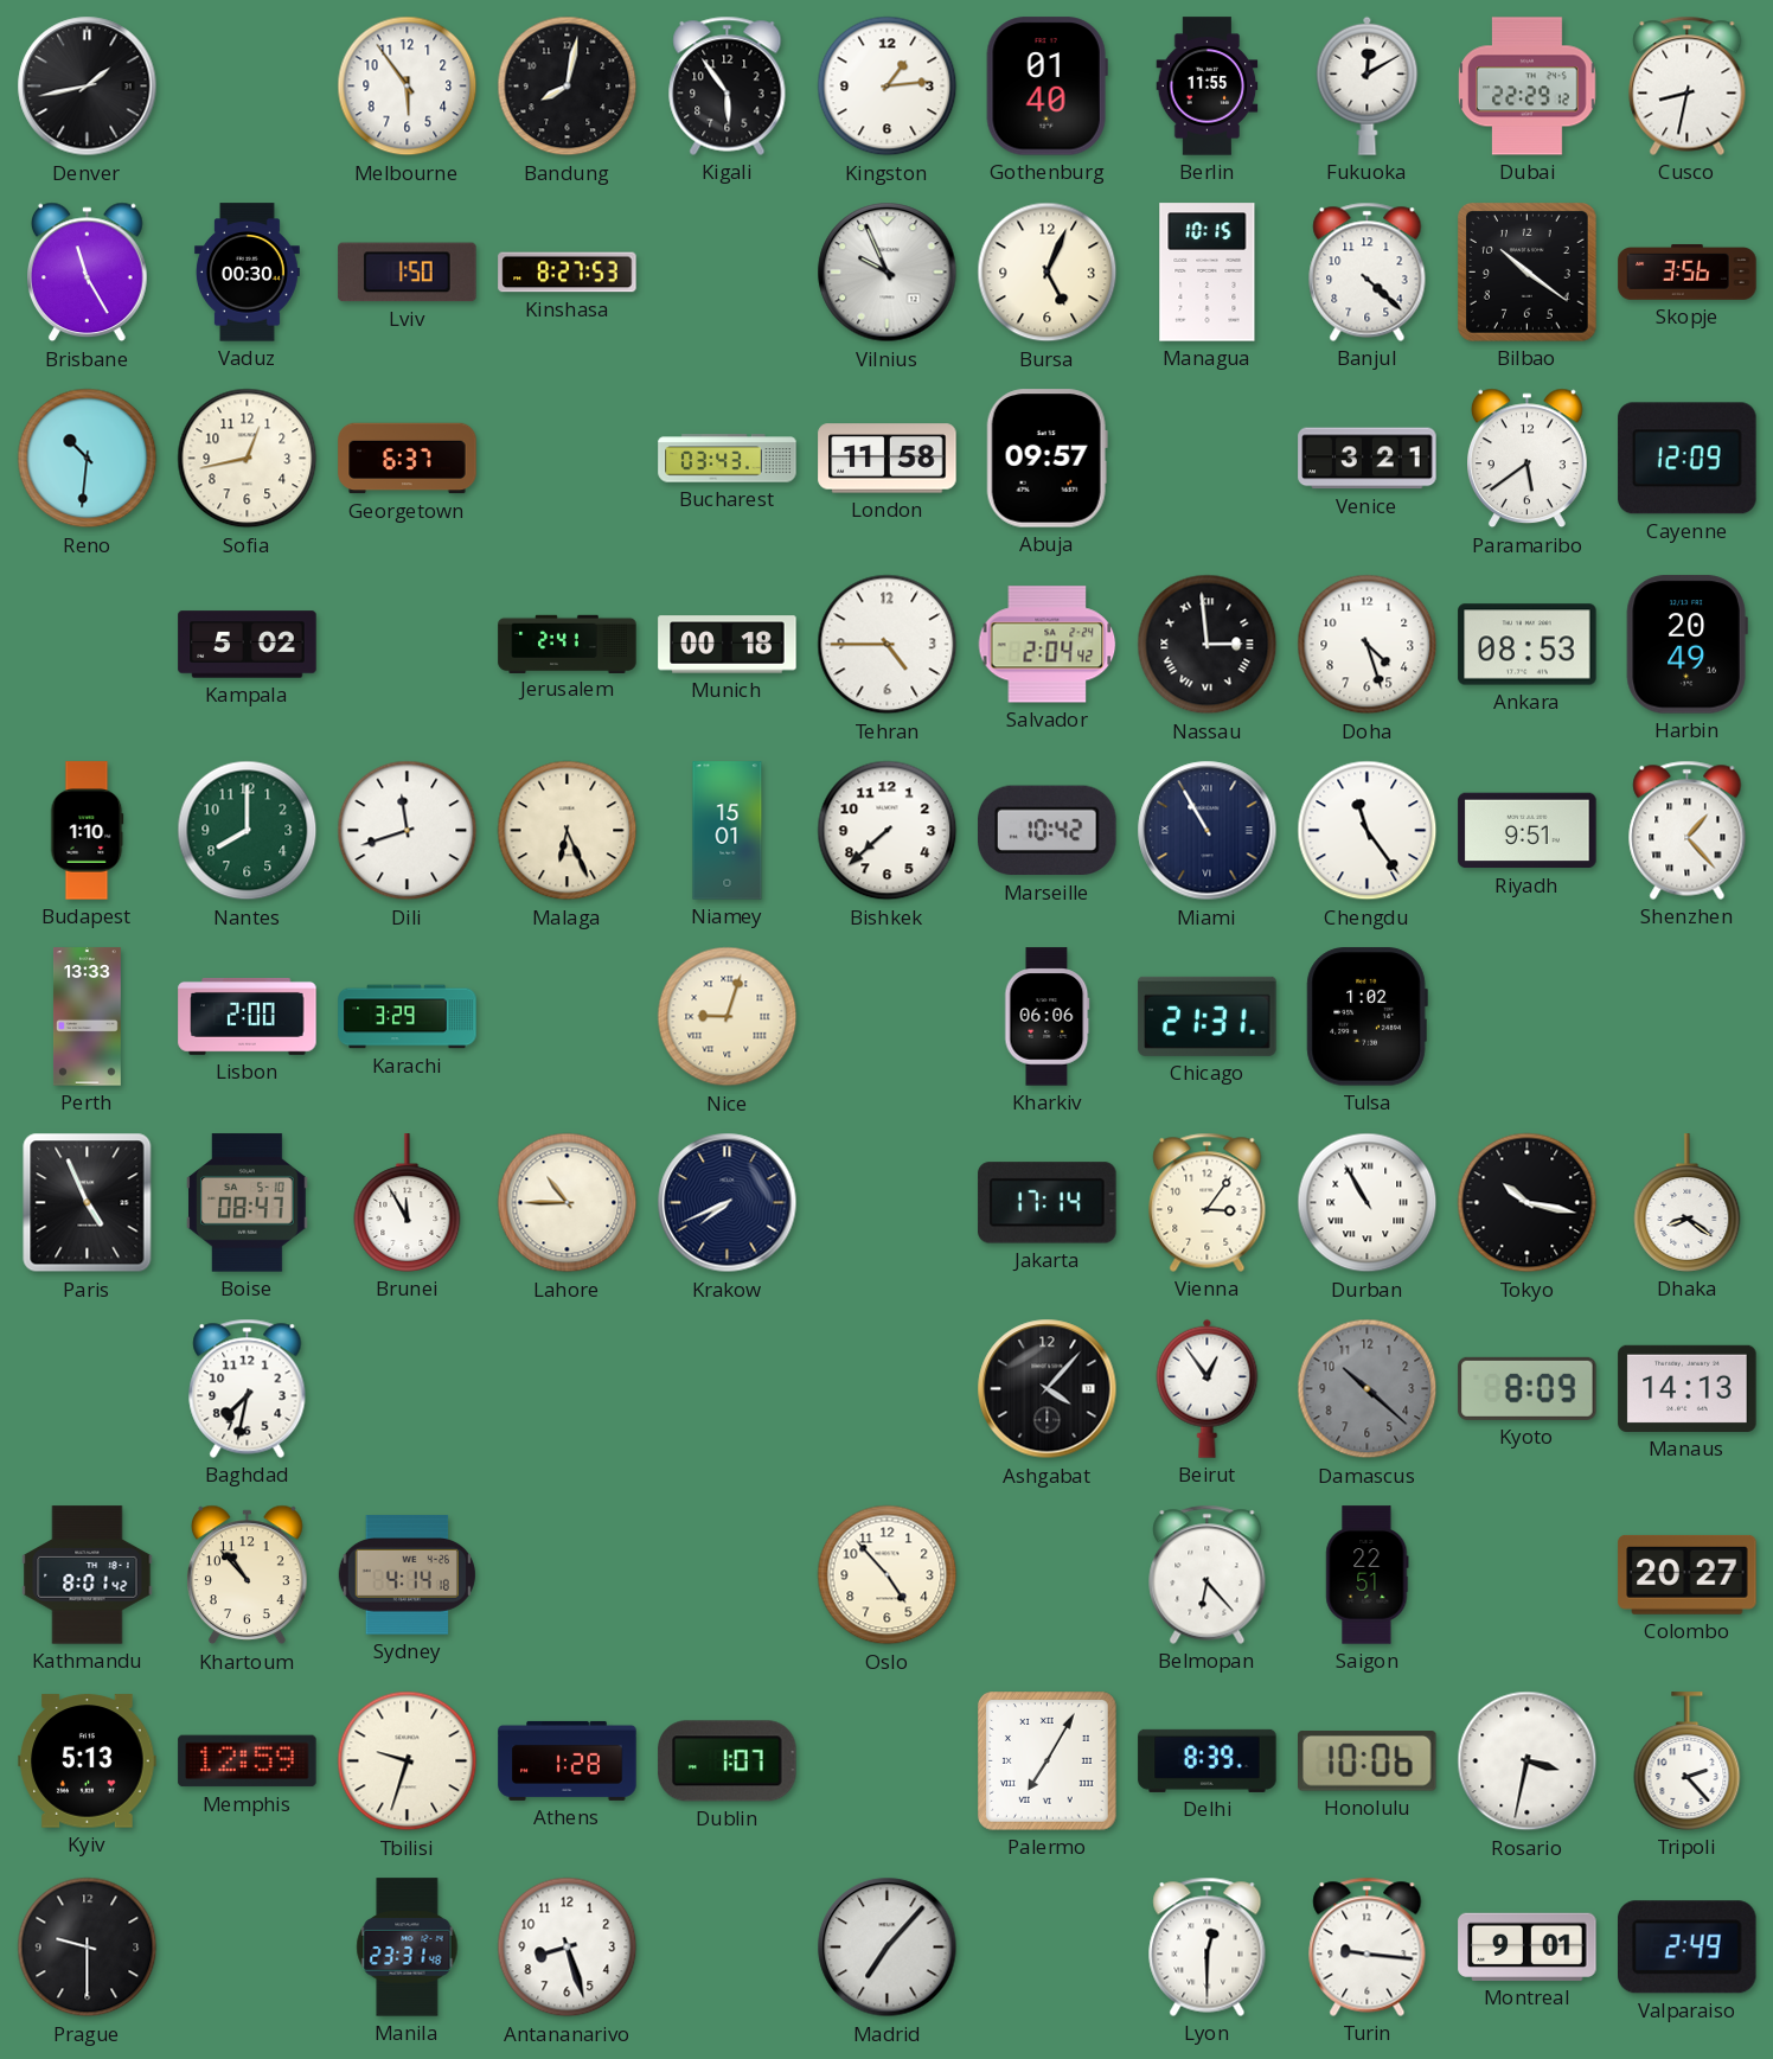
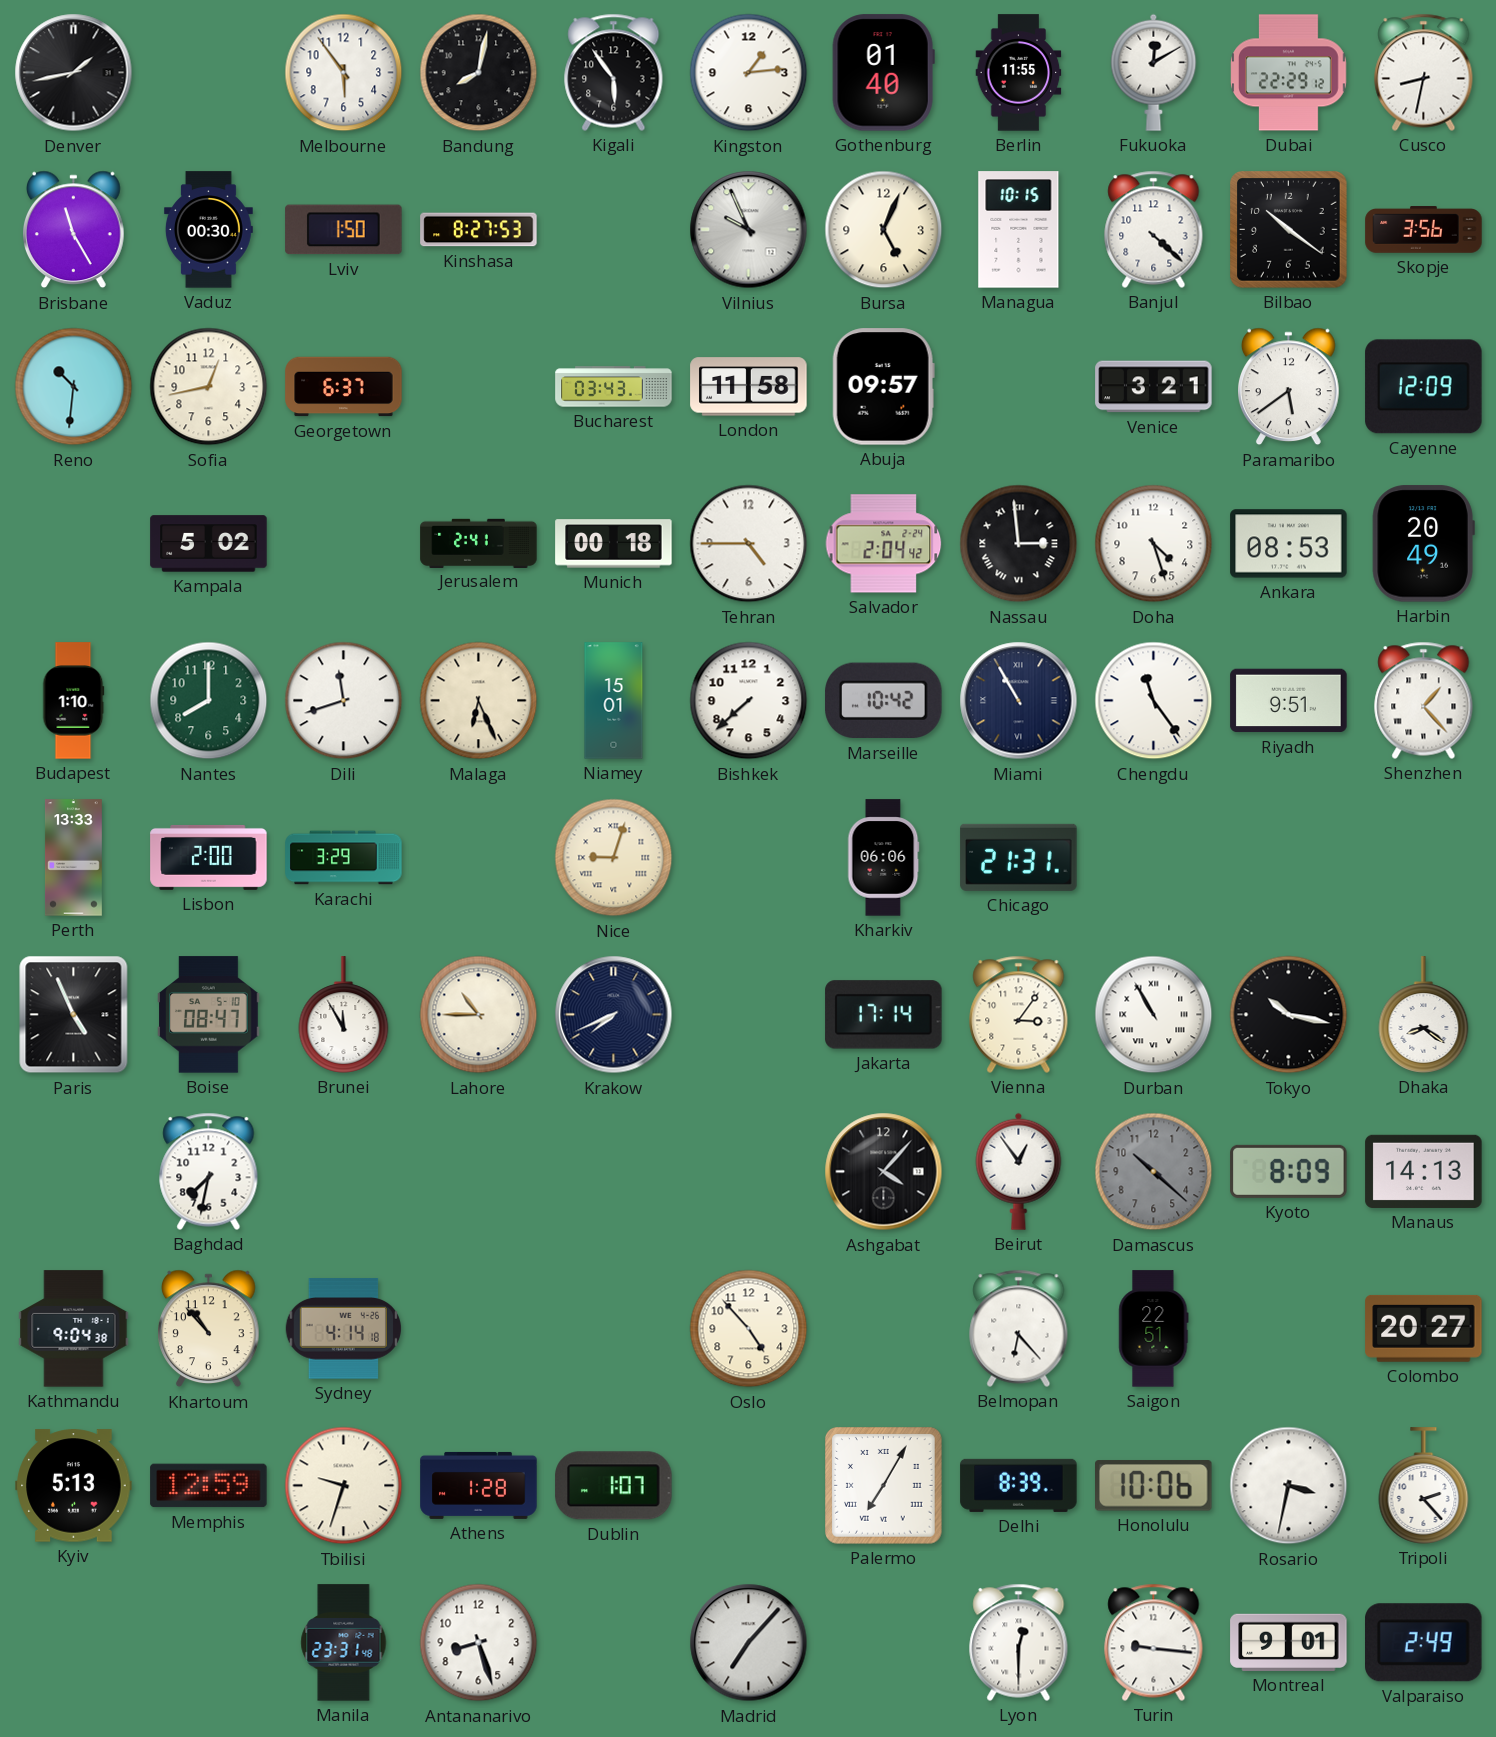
Tulsa: 1:02 -> none (1366, 1017)
Kathmandu: 8:01 -> 9:04 (74, 1329)
Prague: 9:30 -> none (88, 1948)
